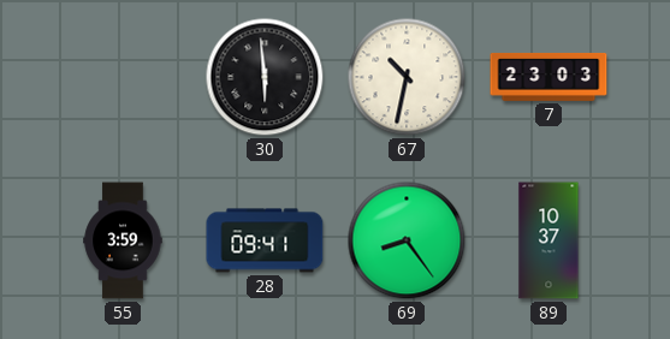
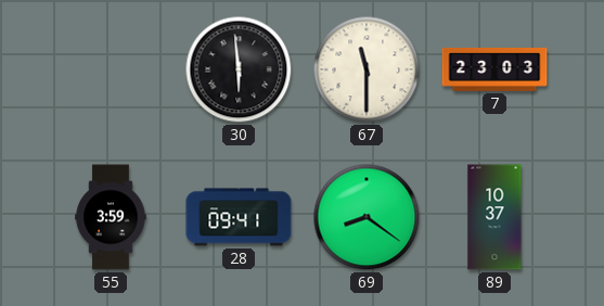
67: 10:32 -> 11:30 (367, 69)
69: 8:24 -> 8:21 (367, 217)
